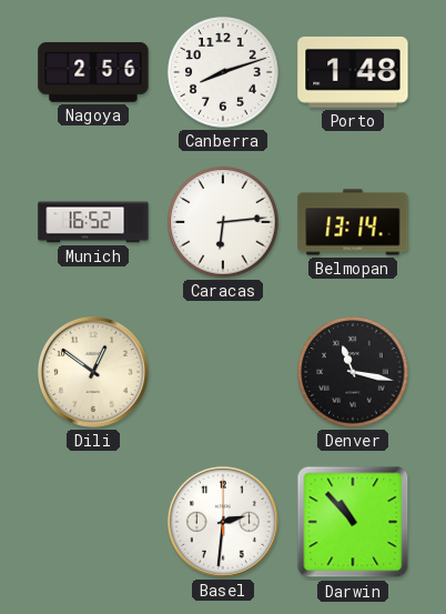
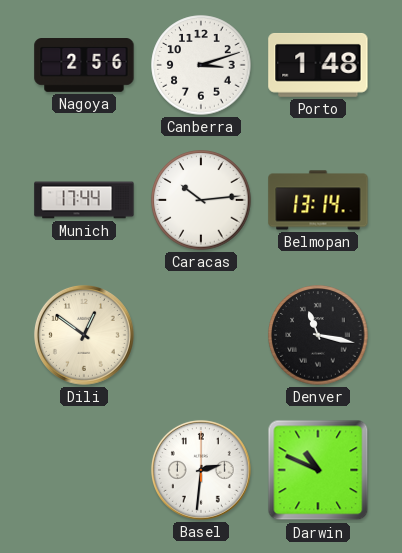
Canberra: 8:12 -> 3:12 (201, 65)
Munich: 16:52 -> 17:44 (84, 200)
Caracas: 6:14 -> 10:14 (201, 200)
Darwin: 10:53 -> 10:49 (318, 470)
